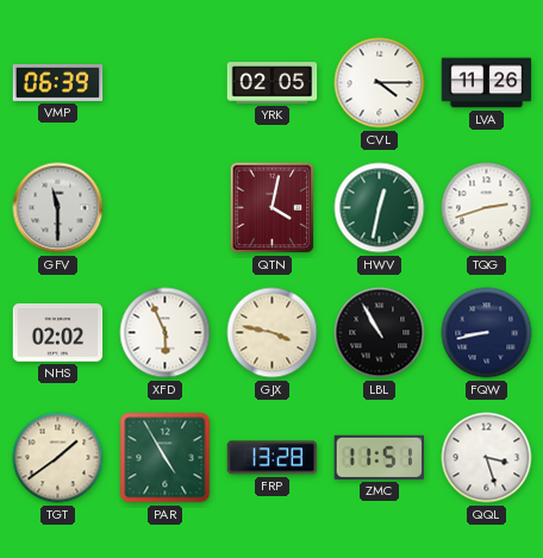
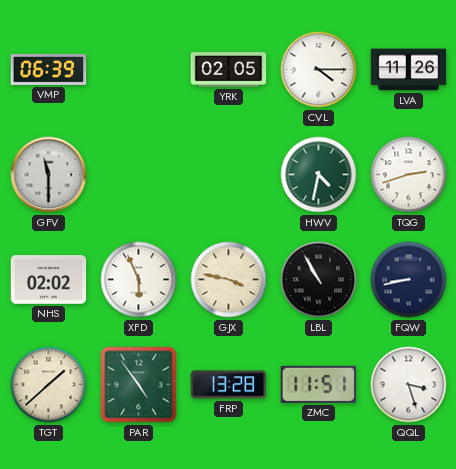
QTN: 4:02 -> none (273, 208)
HWV: 12:32 -> 4:32 (319, 175)
TGT: 1:39 -> 1:38 (49, 385)
PAR: 4:55 -> 4:54 (139, 385)
